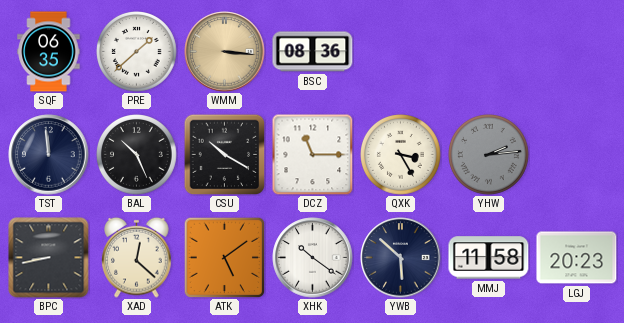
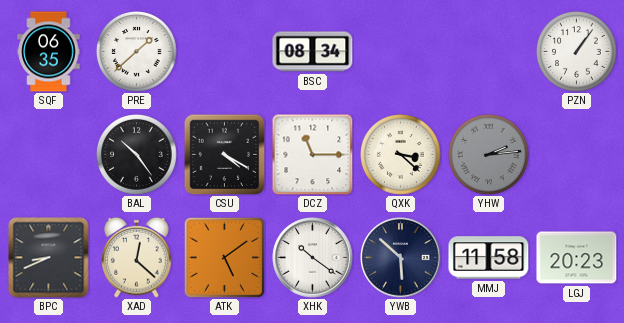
WMM: 3:16 -> none (225, 52)
BSC: 08:36 -> 08:34 (313, 52)
PZN: none -> 1:06 (577, 52)
TST: 11:59 -> none (49, 155)
BAL: 10:26 -> 10:24 (137, 155)
CSU: 10:20 -> 4:20 (224, 154)
QXK: 3:25 -> 3:22 (401, 155)
BPC: 8:43 -> 8:41 (49, 258)
